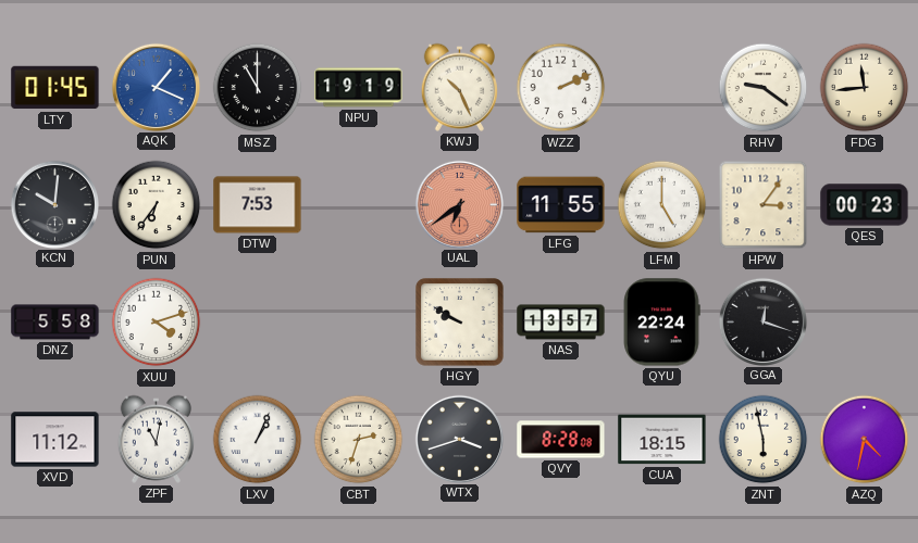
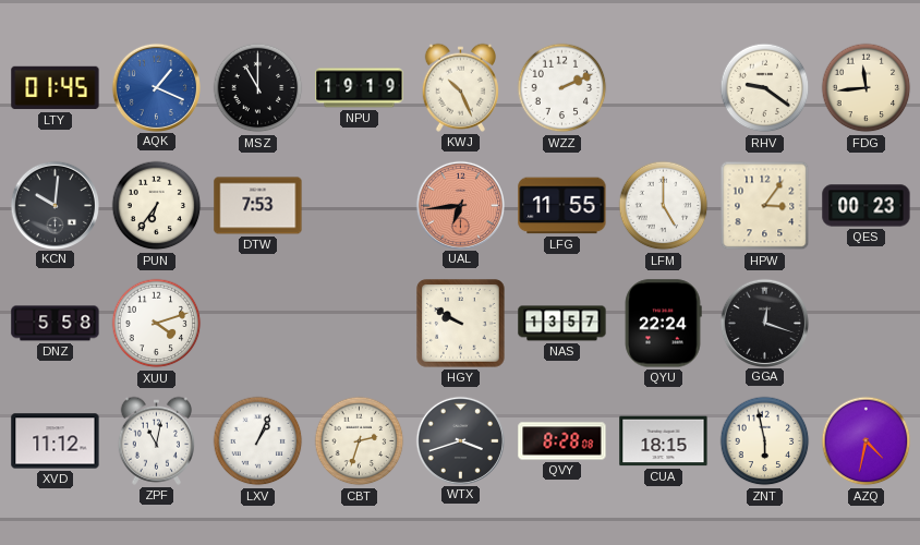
UAL: 6:39 -> 6:44 (460, 205)
